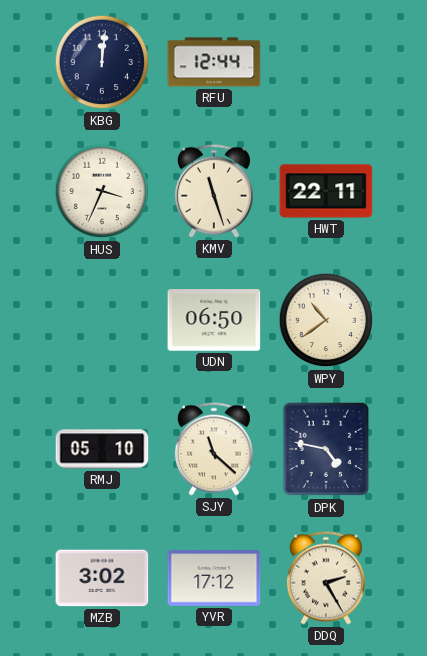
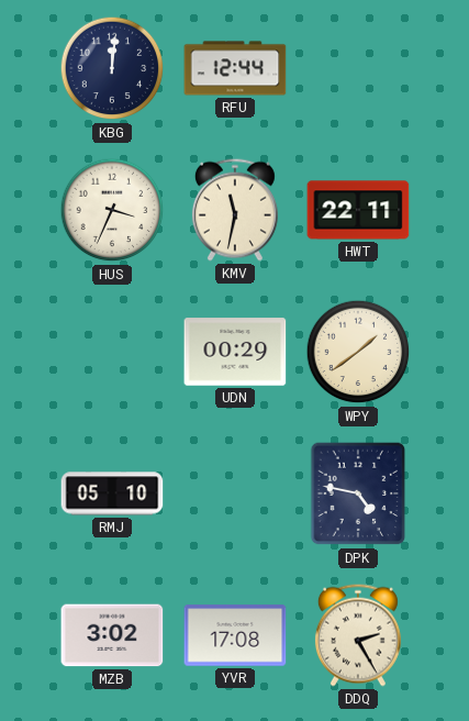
KMV: 11:27 -> 11:32 (235, 210)
UDN: 06:50 -> 00:29 (235, 352)
WPY: 10:39 -> 1:39 (358, 352)
SJY: 11:22 -> none (214, 449)
YVR: 17:12 -> 17:08 (235, 635)
